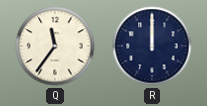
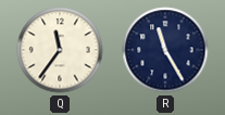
R: 12:00 -> 11:25 (165, 50)
